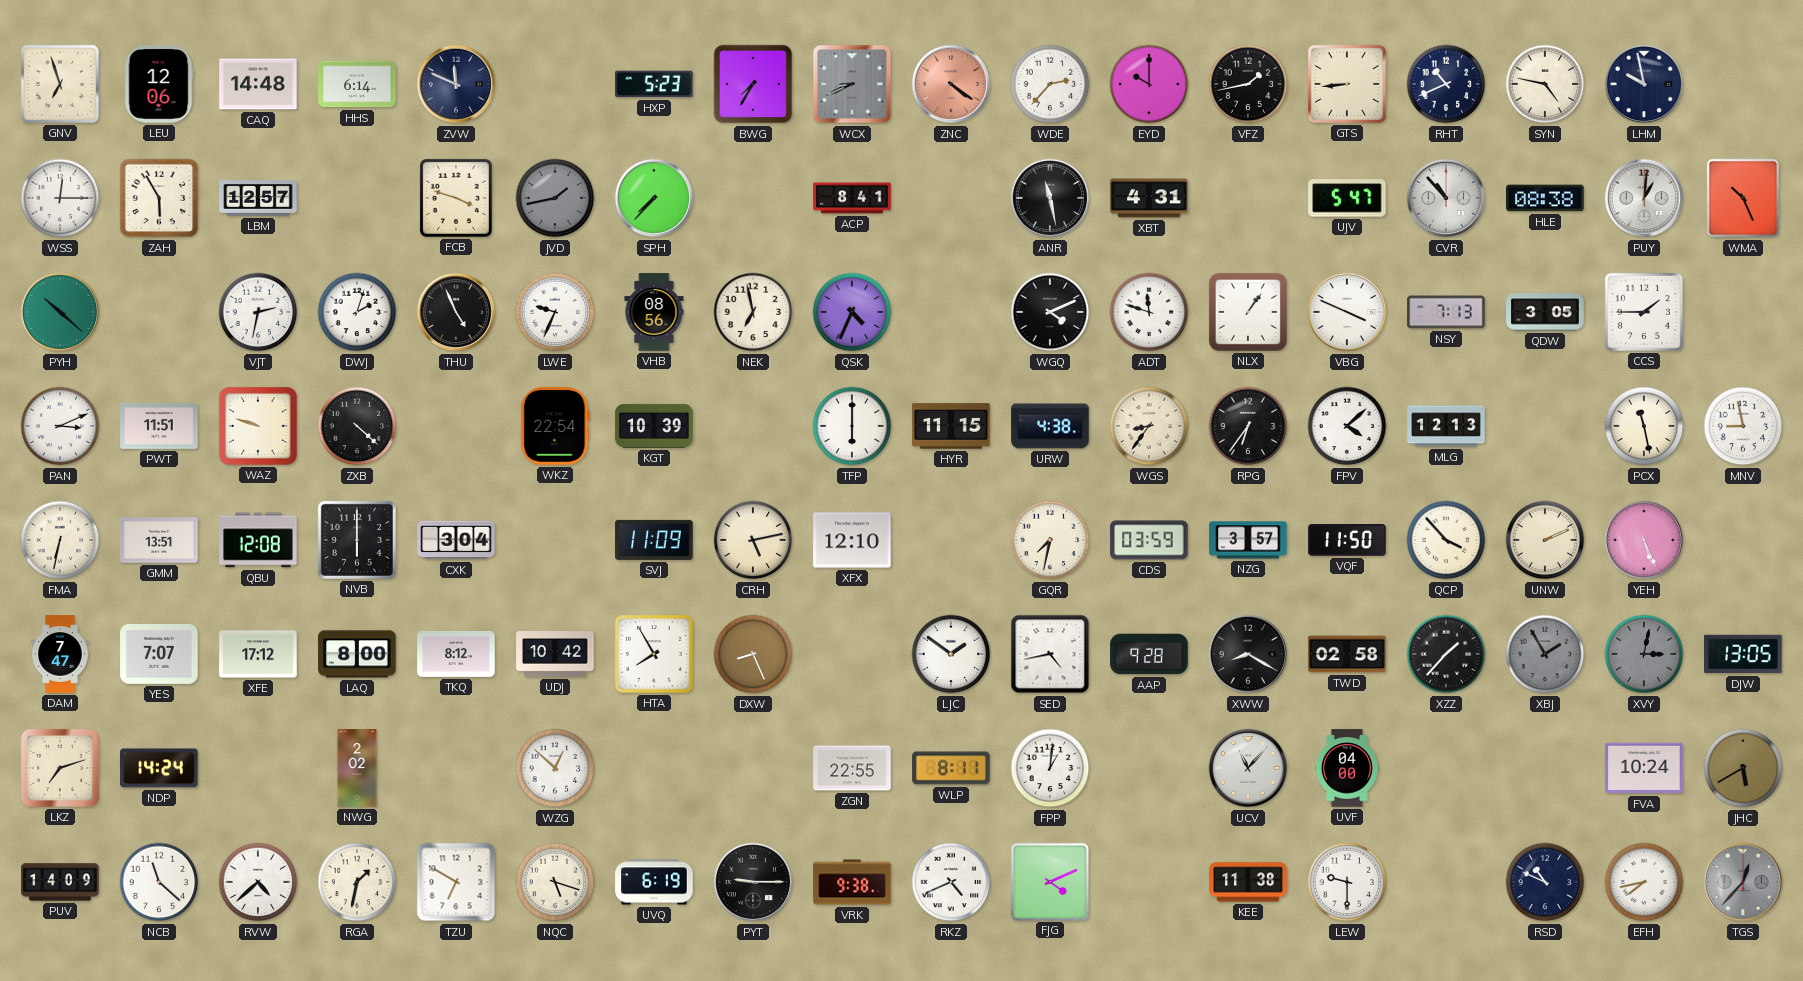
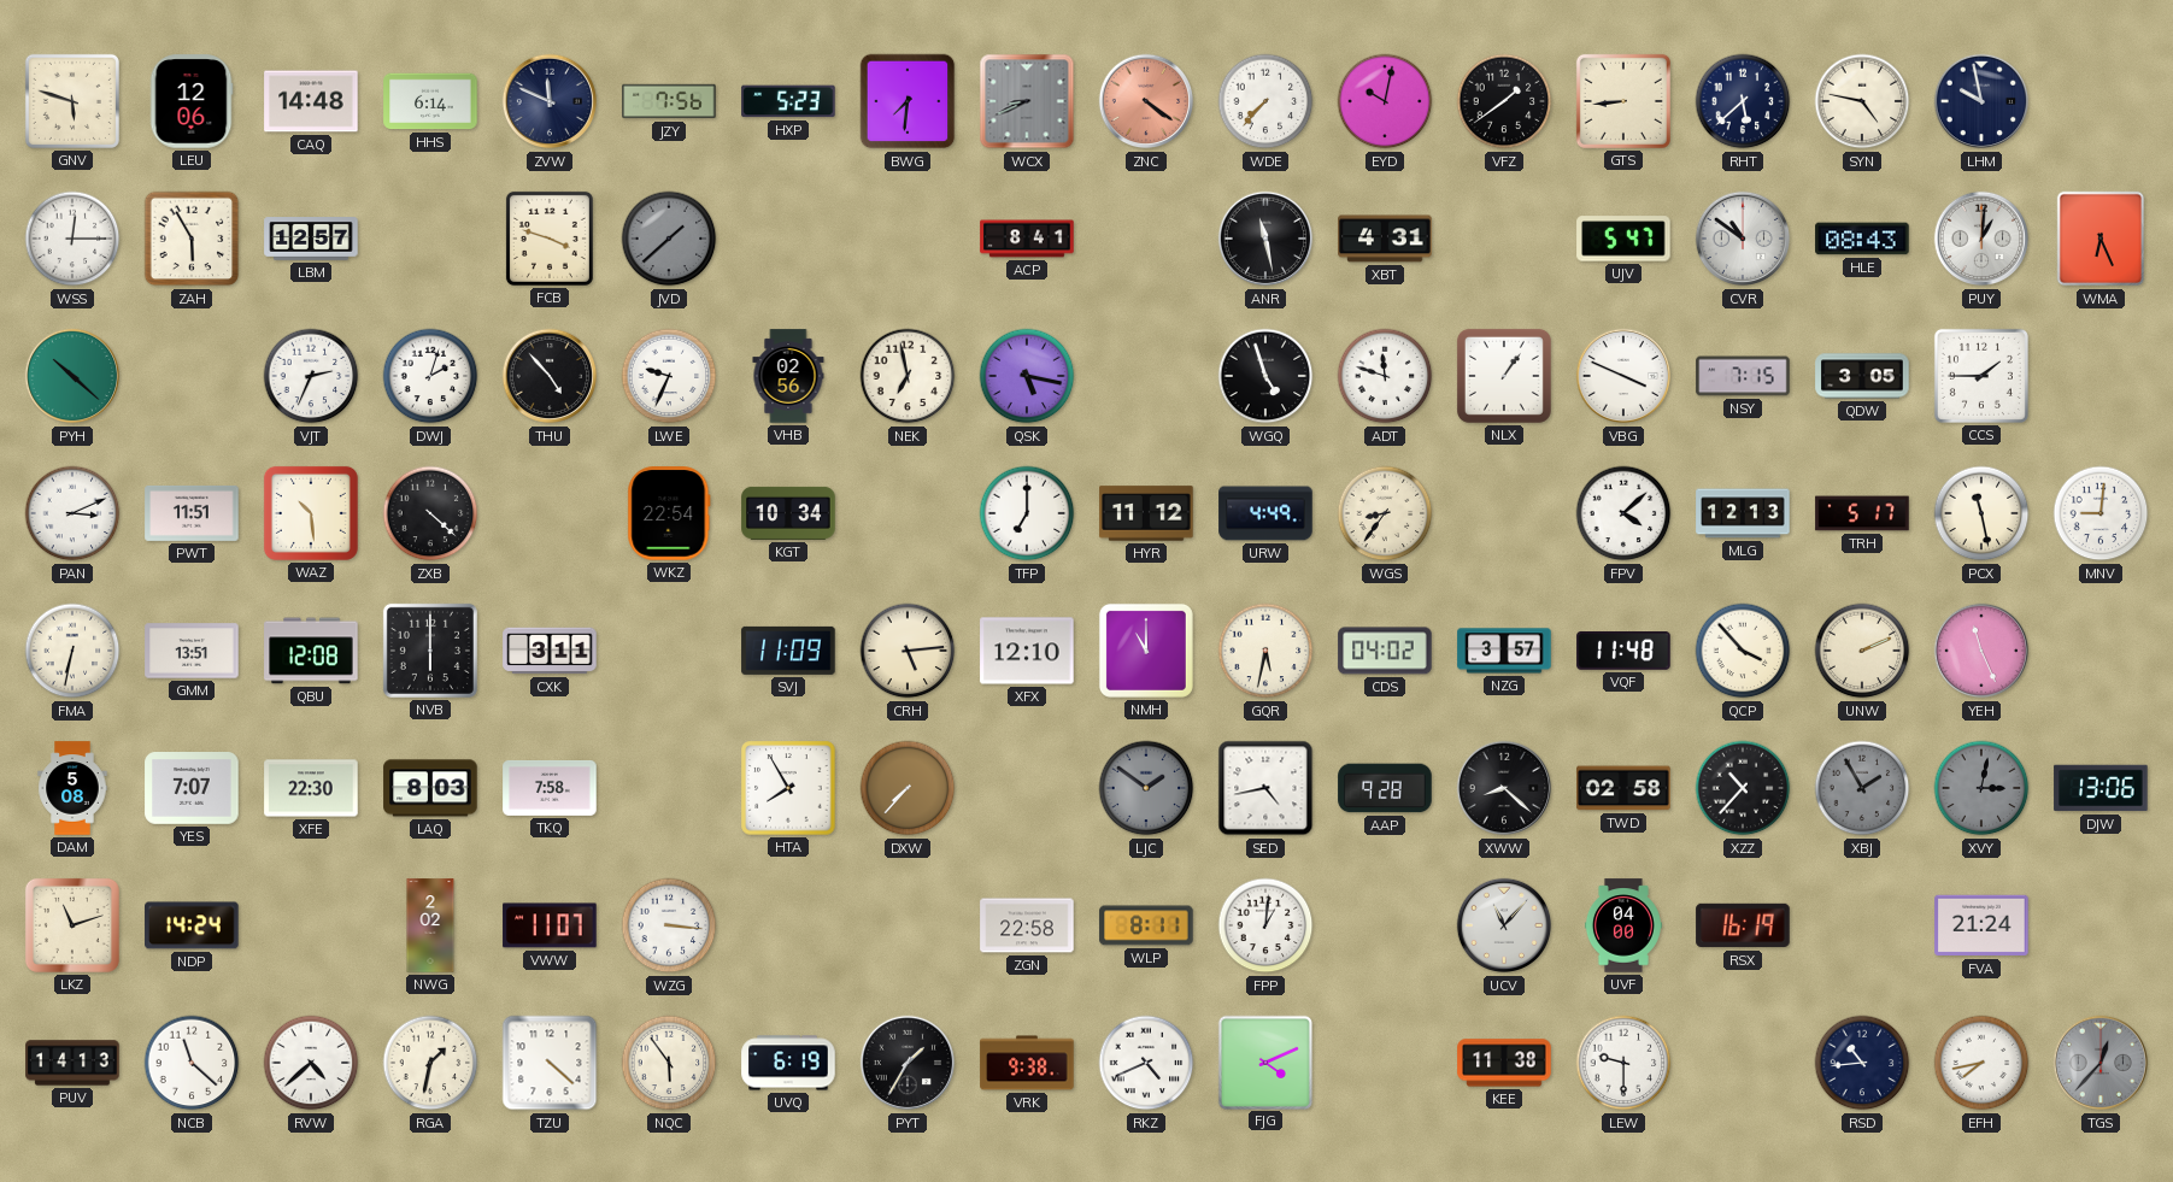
GNV: 6:57 -> 5:48 (72, 101)
JZY: none -> 7:56 (669, 101)
BWG: 7:35 -> 7:31 (908, 101)
WDE: 2:37 -> 7:37 (1265, 101)
EYD: 10:00 -> 10:02 (1385, 101)
VFZ: 1:43 -> 1:39 (1504, 101)
RHT: 10:41 -> 5:38 (1743, 101)
JVD: 1:43 -> 1:38 (669, 239)
SPH: 7:37 -> none (654, 198)
CVR: 10:53 -> 10:51 (1743, 239)
HLE: 08:38 -> 08:43 (1862, 239)
WMA: 10:26 -> 6:26 (2101, 239)
VJT: 2:32 -> 2:34 (311, 376)
THU: 4:56 -> 4:53 (550, 376)
VHB: 08:56 -> 02:56 (788, 376)
QSK: 4:34 -> 5:17 (1027, 376)
WGQ: 4:11 -> 4:57 (1265, 376)
NSY: 7:13 -> 7:15 (1743, 376)
WAZ: 9:48 -> 10:29 (311, 513)
KGT: 10:39 -> 10:34 (788, 513)
TFP: 6:00 -> 7:00 (1027, 513)
HYR: 11:15 -> 11:12 (1146, 513)
URW: 4:38 -> 4:49 (1265, 513)
RPG: 6:36 -> none (1248, 426)
TRH: none -> 5:17 (1862, 513)
MNV: 8:58 -> 9:01 (2101, 513)
CXK: 3:04 -> 3:11 (550, 651)
CRH: 5:13 -> 5:14 (908, 651)
NMH: none -> 11:00 (1146, 651)
GQR: 7:32 -> 5:32 (1265, 651)
CDS: 03:59 -> 04:02 (1385, 651)
VQF: 11:50 -> 11:48 (1623, 651)
YEH: 5:26 -> 11:26 (1981, 651)
DAM: 7:47 -> 5:08 (72, 788)
XFE: 17:12 -> 22:30 (311, 788)
LAQ: 8:00 -> 8:03 (430, 788)
TKQ: 8:12 -> 7:58 (550, 788)
UDJ: 10:42 -> none (555, 655)
DXW: 8:26 -> 7:37 (908, 788)
LJC dial: white -> grey (1146, 788)
XWW: 8:20 -> 8:22 (1504, 788)
XZZ: 1:37 -> 10:37 (1743, 788)
DJW: 13:05 -> 13:06 (2101, 788)
LKZ: 7:12 -> 11:12 (72, 925)
VWW: none -> 11:07 (550, 925)
WZG: 12:52 -> 3:16 (669, 925)
ZGN: 22:55 -> 22:58 (1027, 925)
RSX: none -> 16:19 (1743, 925)
FVA: 10:24 -> 21:24 (1981, 925)
JHC: 5:40 -> none (1743, 768)
PUV: 14:09 -> 14:13 (72, 1063)
TZU: 6:50 -> 4:22 (550, 1063)
NQC: 5:18 -> 5:54 (669, 1063)
PYT: 9:15 -> 1:35 (908, 1063)
RSD: 10:49 -> 10:44 (1862, 1063)
